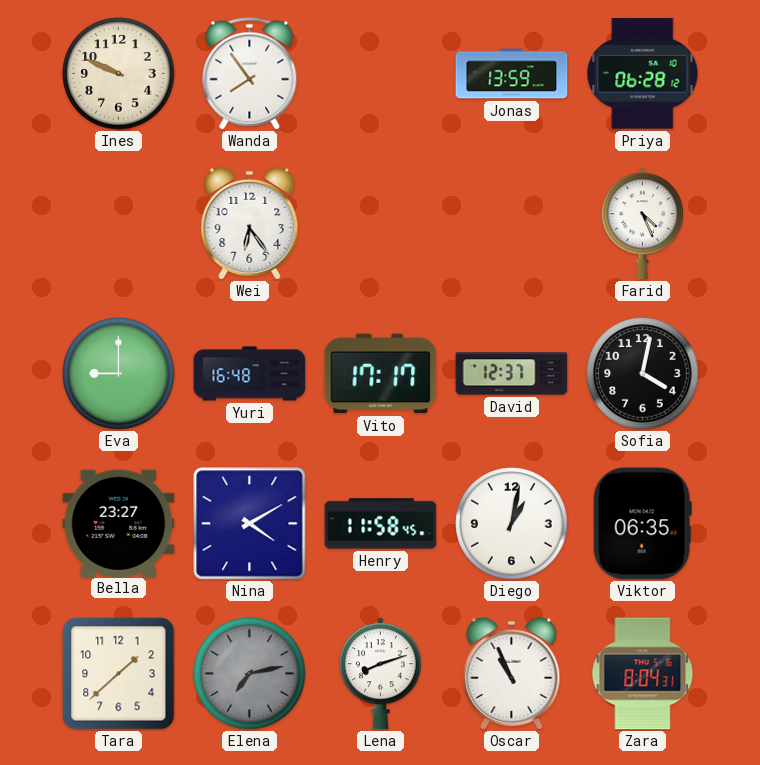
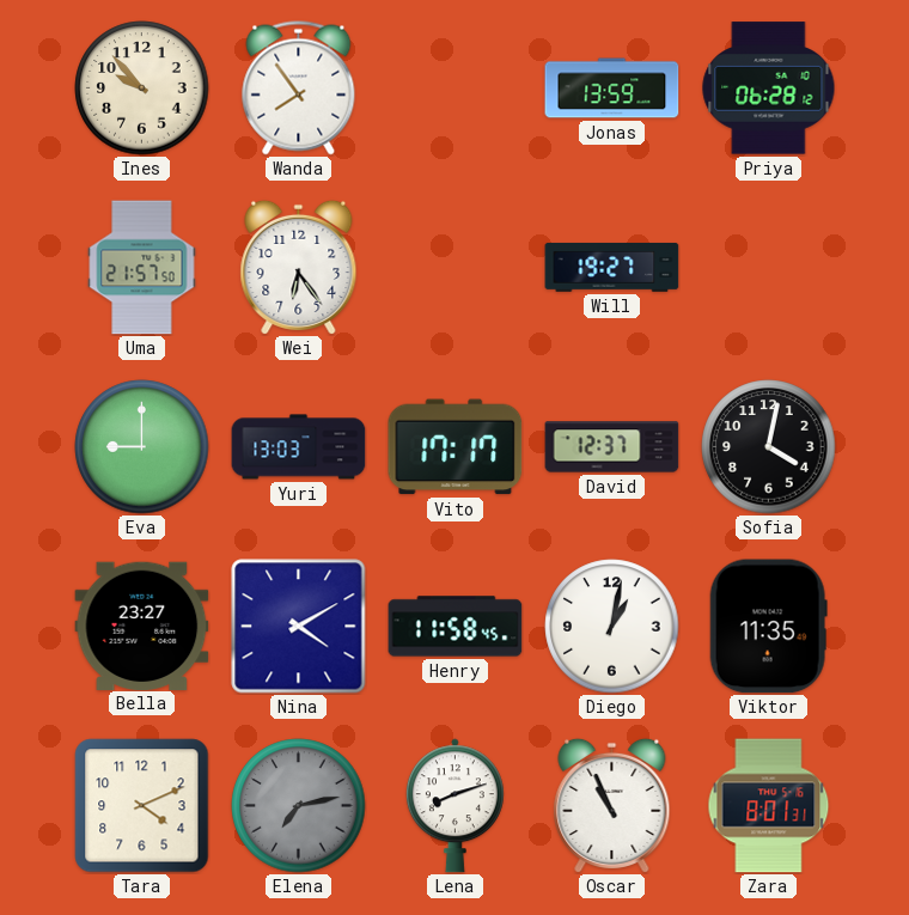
Ines: 9:49 -> 9:53 (142, 89)
Uma: none -> 21:57 (142, 268)
Will: none -> 19:27 (612, 267)
Farid: 4:26 -> none (642, 224)
Yuri: 16:48 -> 13:03 (299, 447)
Viktor: 06:35 -> 11:35 (768, 627)
Tara: 1:38 -> 4:11 (142, 806)
Zara: 8:04 -> 8:01 (769, 806)
